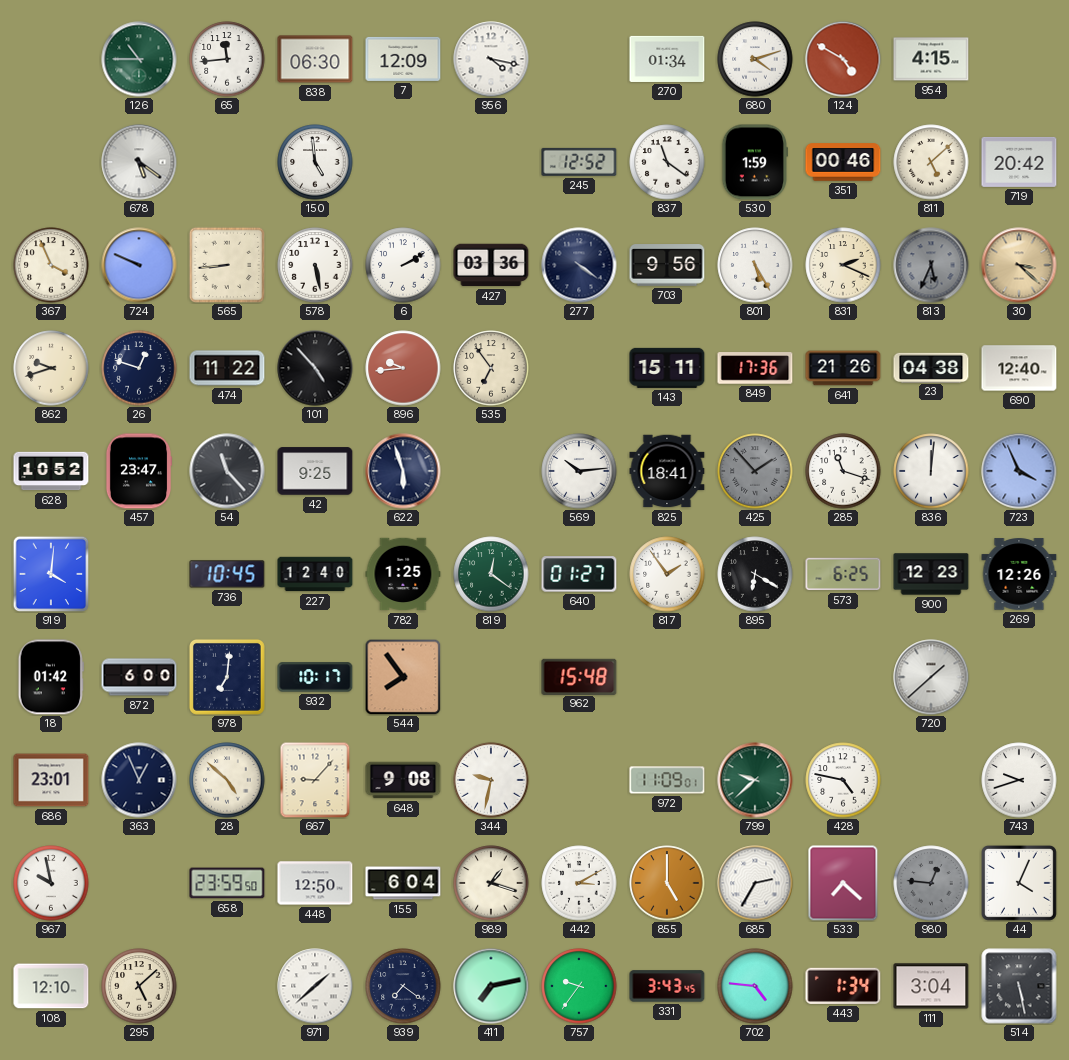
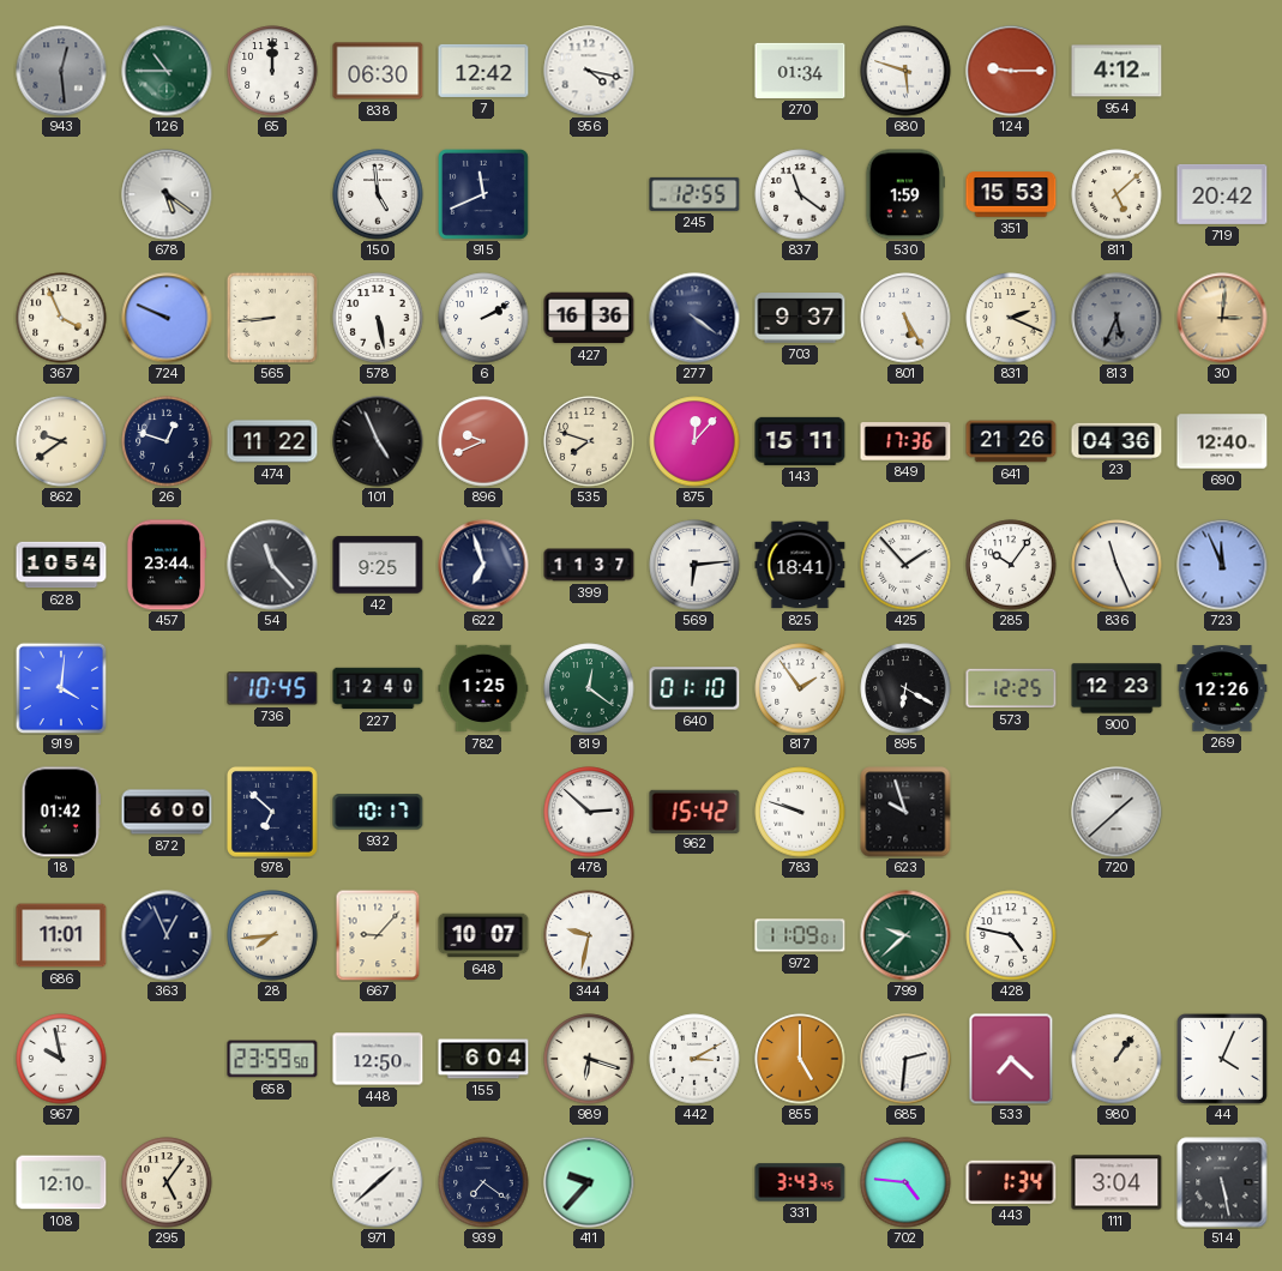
943: none -> 12:29 (61, 71)
65: 11:44 -> 12:00 (272, 71)
7: 12:09 -> 12:42 (483, 71)
680: 4:12 -> 5:48 (905, 71)
124: 4:50 -> 9:15 (1011, 71)
954: 4:15 -> 4:12 (1117, 71)
915: none -> 11:41 (483, 194)
245: 12:52 -> 12:55 (694, 194)
351: 00:46 -> 15:53 (1011, 194)
427: 03:36 -> 16:36 (589, 318)
703: 9:56 -> 9:37 (800, 318)
30: 3:22 -> 3:01 (1222, 318)
862: 9:42 -> 9:39 (61, 441)
101: 4:53 -> 4:56 (378, 441)
896: 9:44 -> 9:41 (483, 441)
535: 6:54 -> 7:48 (589, 441)
875: none -> 12:07 (694, 441)
23: 04:38 -> 04:36 (1117, 440)
628: 10:52 -> 10:54 (61, 565)
457: 23:47 -> 23:44 (167, 565)
622: 5:57 -> 6:57 (483, 565)
399: none -> 11:37 (589, 565)
569: 10:14 -> 6:14 (694, 565)
425 dial: grey -> white (905, 565)
285: 11:18 -> 10:06 (1011, 565)
836: 12:01 -> 11:26 (1117, 565)
723: 3:56 -> 11:56 (1222, 565)
640: 01:27 -> 01:10 (694, 688)
573: 6:25 -> 12:25 (1011, 688)
978: 7:01 -> 6:52 (272, 812)
544: 7:54 -> none (403, 677)
478: none -> 2:52 (589, 812)
962: 15:48 -> 15:42 (694, 811)
783: none -> 9:48 (800, 812)
623: none -> 9:57 (905, 812)
686: 23:01 -> 11:01 (61, 935)
28: 4:52 -> 7:44 (272, 935)
648: 9:08 -> 10:07 (483, 935)
743: 9:42 -> none (1019, 780)
989: 1:18 -> 6:18 (589, 1059)
685: 2:35 -> 2:31 (905, 1059)
980: 12:46 -> 1:06 (1117, 1059)
980 dial: grey -> cream (1117, 1059)
295: 5:08 -> 5:06 (167, 1182)
411: 7:13 -> 9:37 (589, 1182)
757: 9:36 -> none (579, 986)
